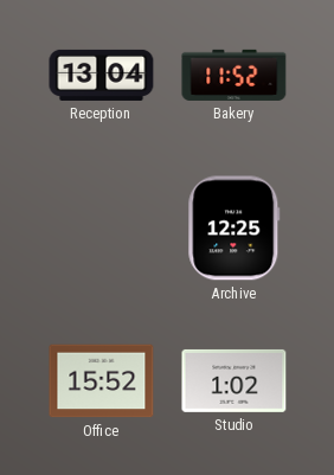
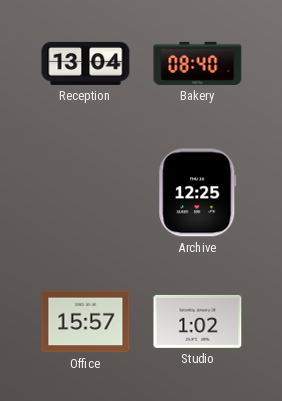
Bakery: 11:52 -> 08:40 (198, 63)
Office: 15:52 -> 15:57 (86, 322)
